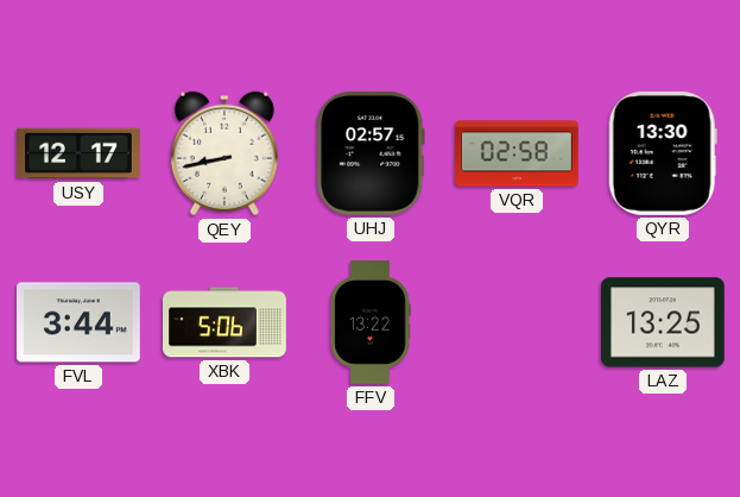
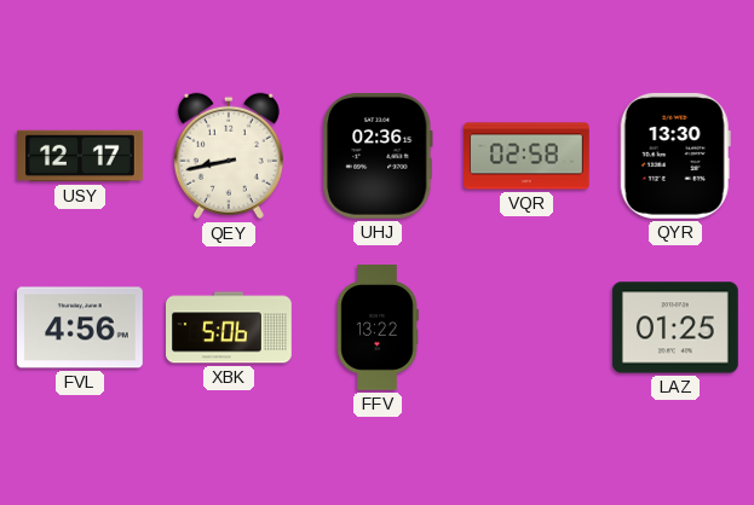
UHJ: 02:57 -> 02:36 (378, 156)
FVL: 3:44 -> 4:56 (80, 327)
LAZ: 13:25 -> 01:25 (675, 327)
